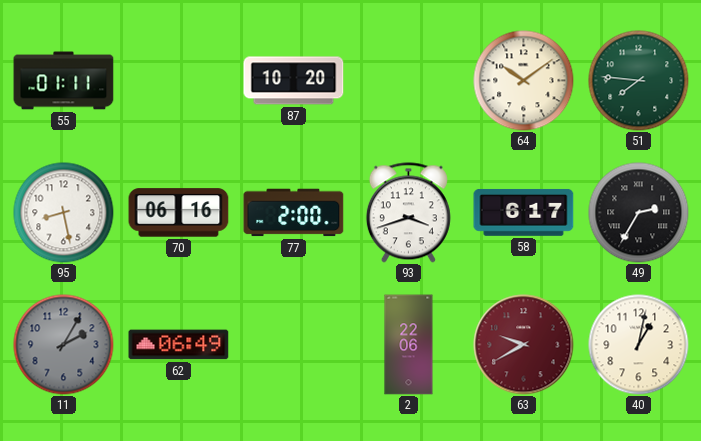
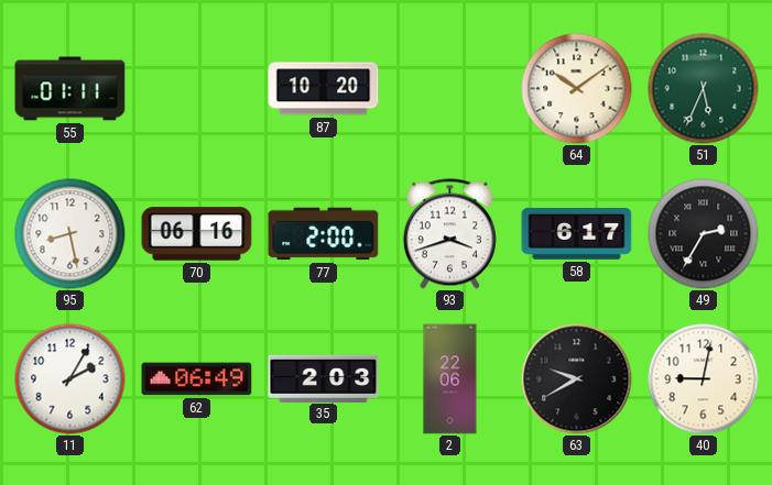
51: 7:46 -> 5:34 (704, 89)
11 dial: grey -> white (70, 379)
35: none -> 2:03 (324, 378)
63 dial: burgundy -> black (577, 379)
40: 1:02 -> 9:02 (704, 379)
